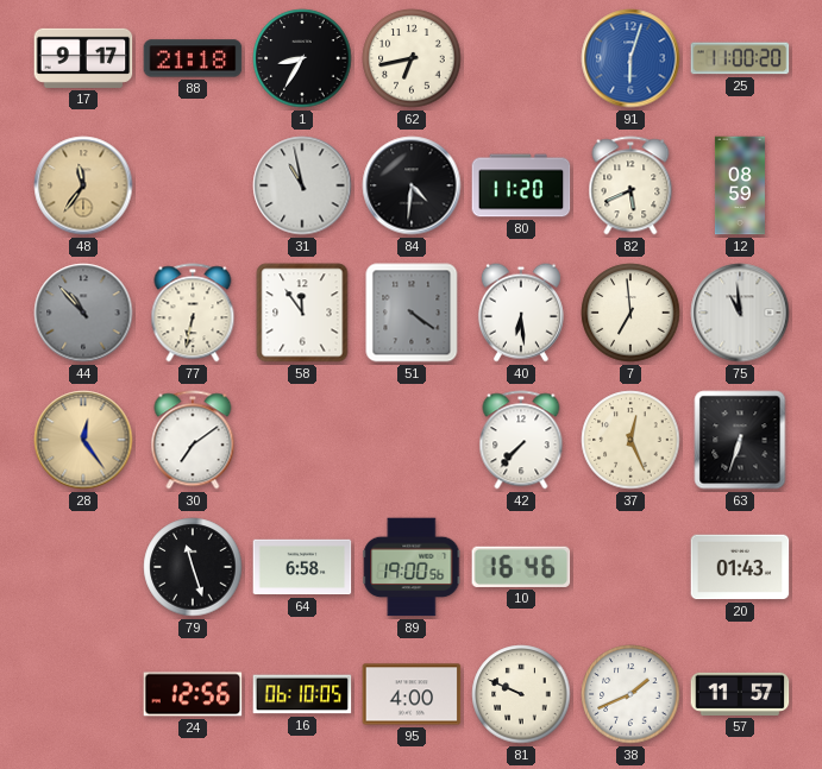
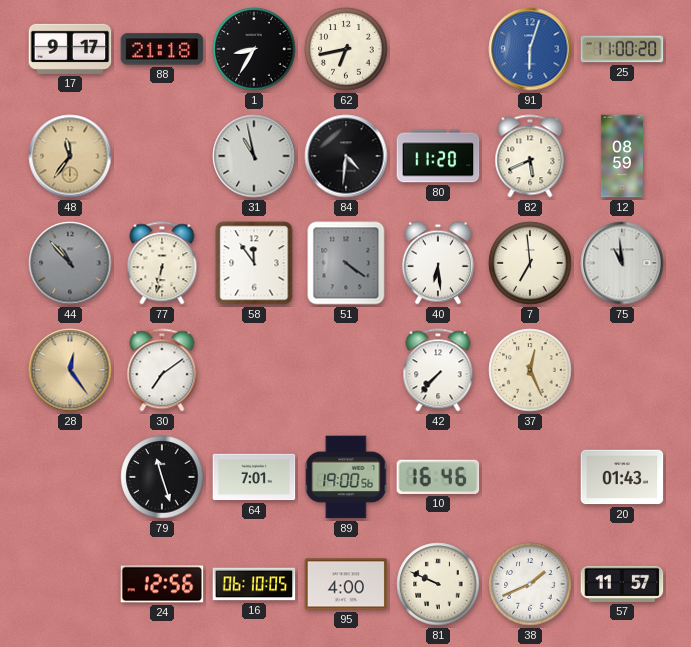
63: 6:33 -> none (740, 440)
64: 6:58 -> 7:01 (254, 477)
